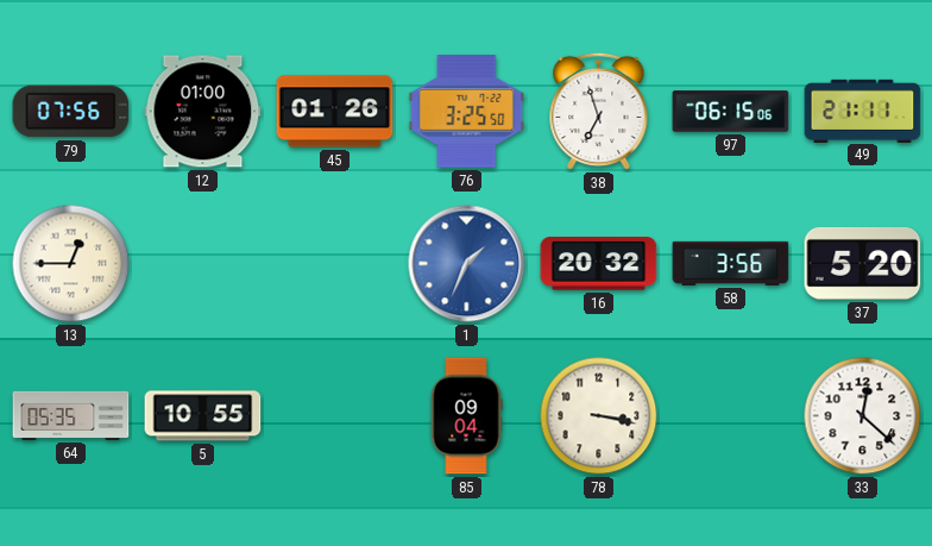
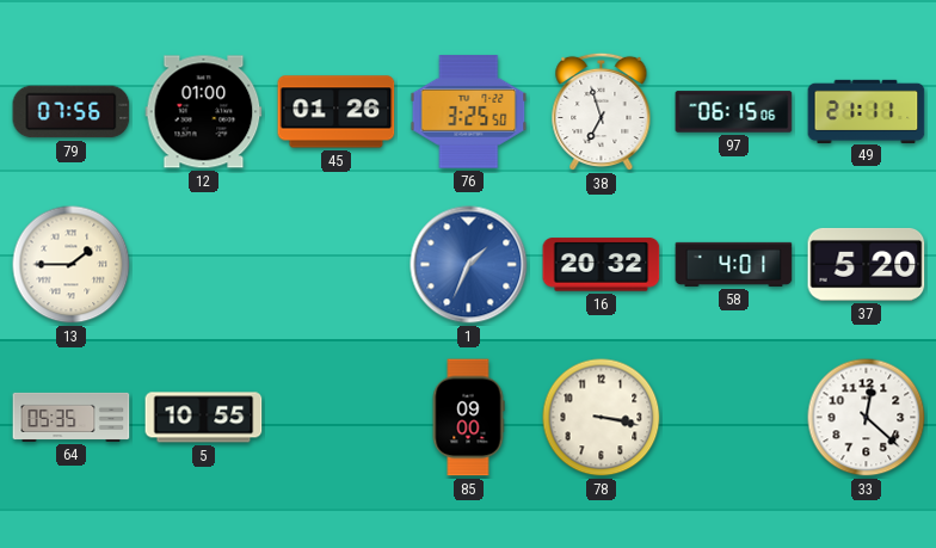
13: 12:45 -> 1:45 (72, 265)
58: 3:56 -> 4:01 (734, 264)
85: 09:04 -> 09:00 (468, 418)
